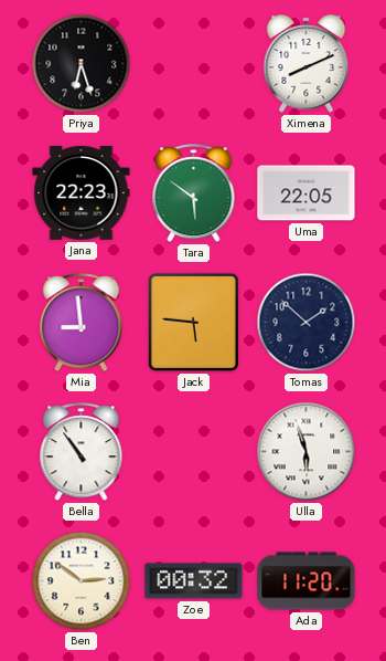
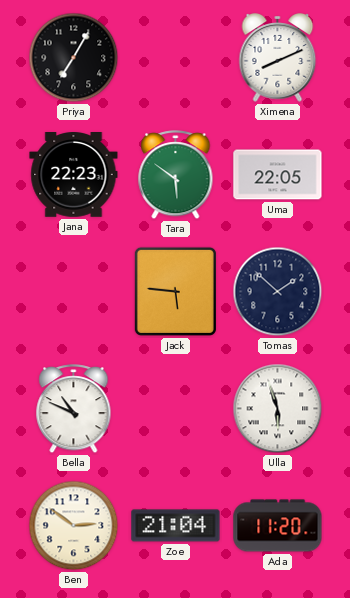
Priya: 6:27 -> 7:05 (74, 58)
Mia: 8:59 -> none (82, 323)
Bella: 10:54 -> 10:49 (74, 409)
Zoe: 00:32 -> 21:04 (176, 526)
